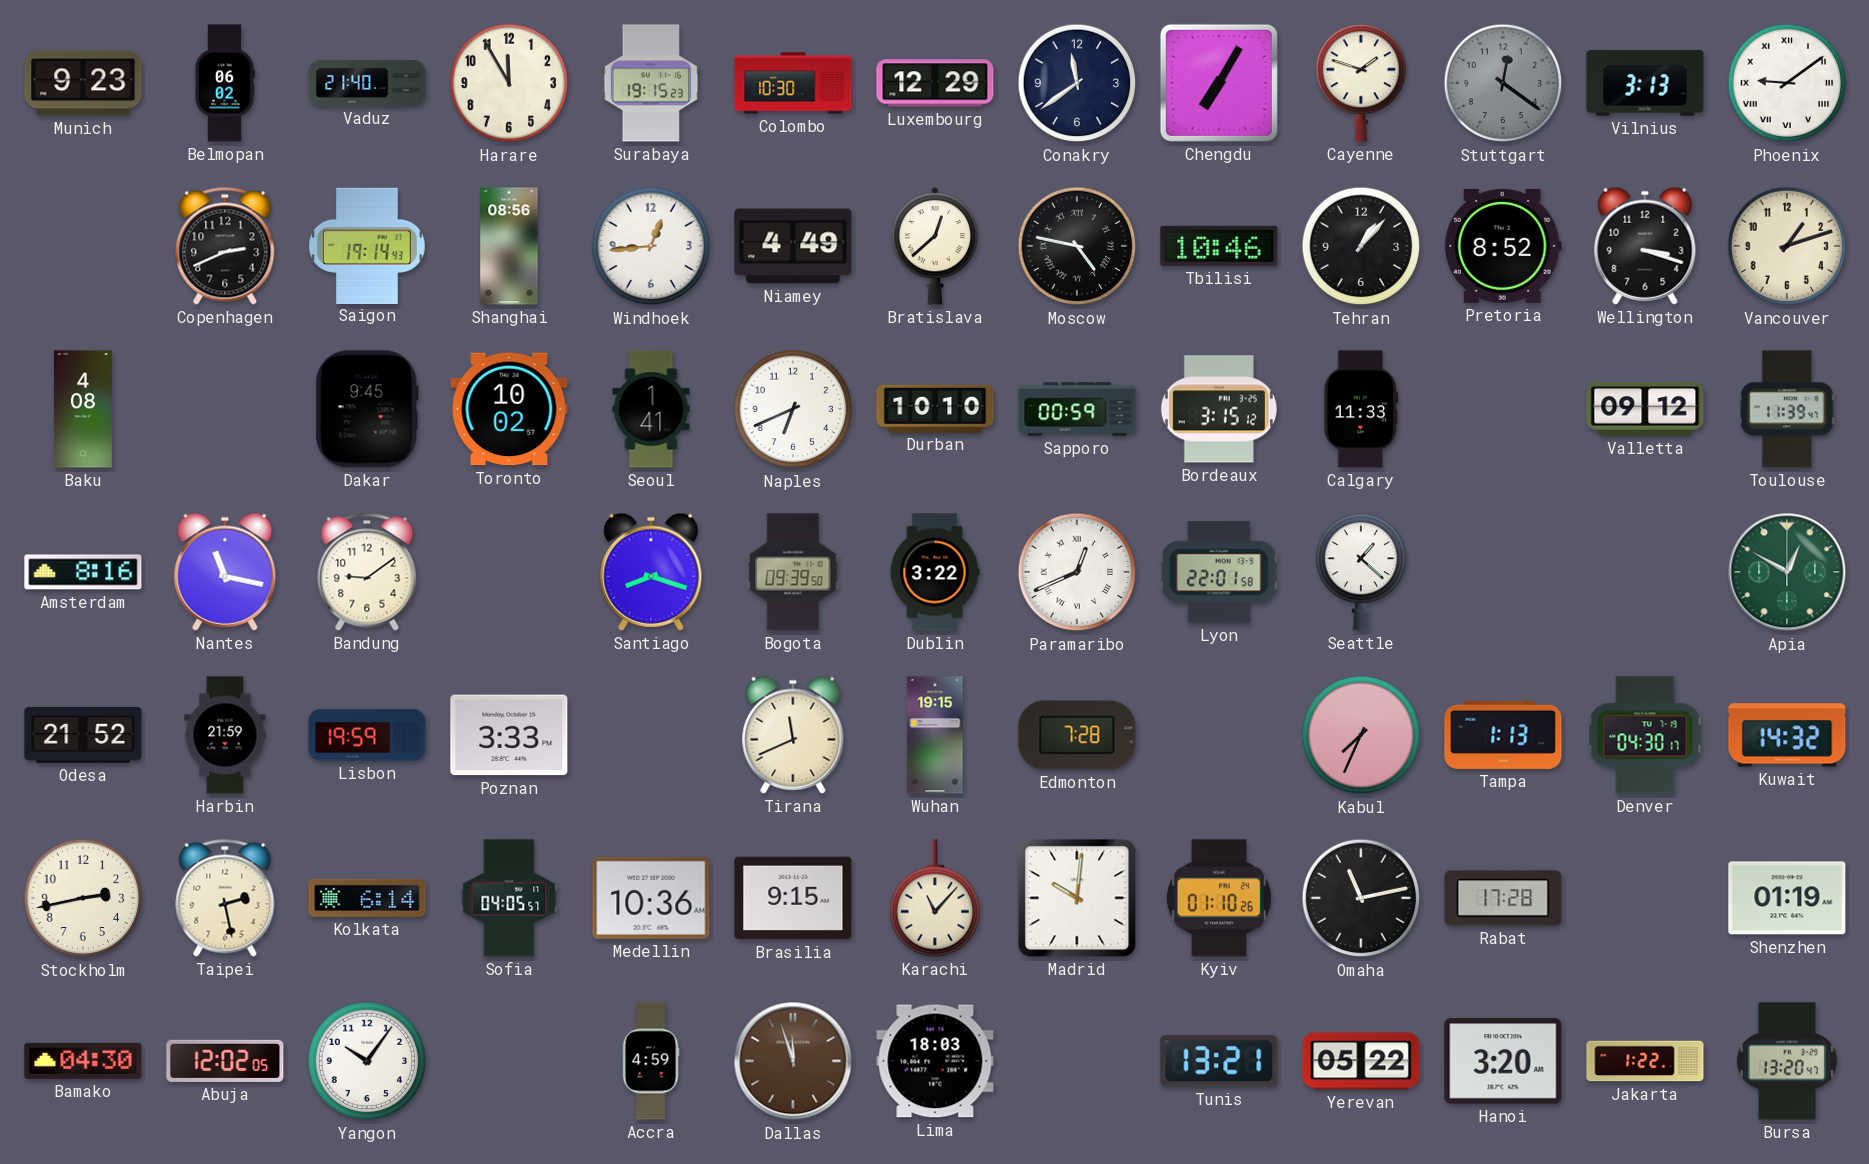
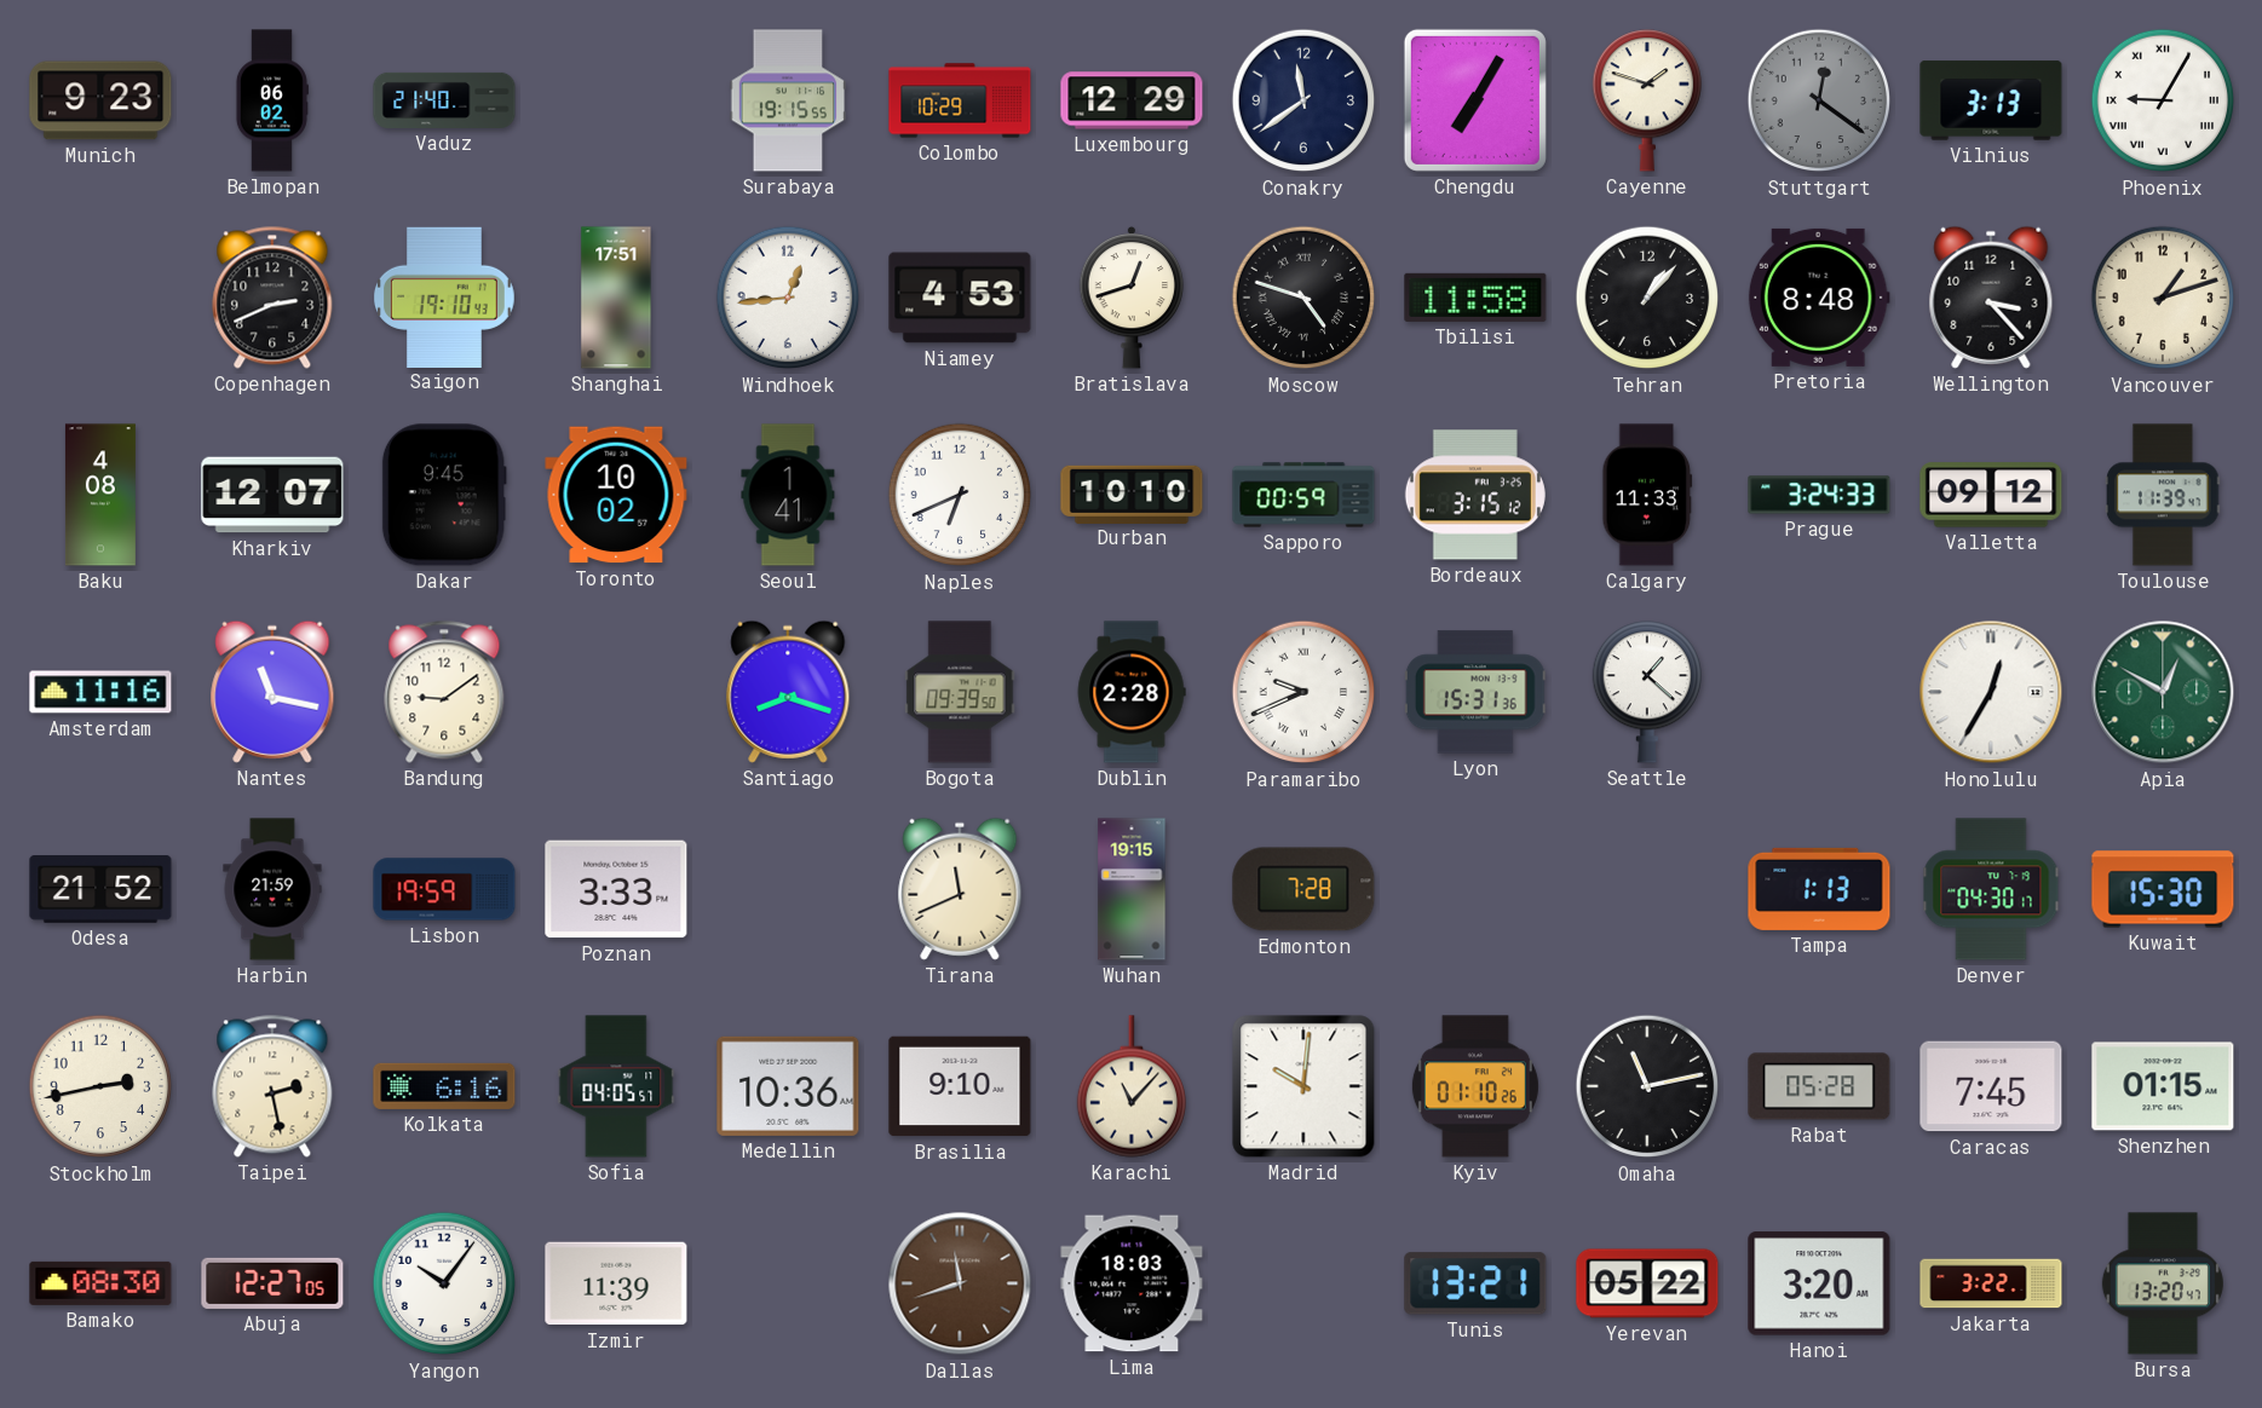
Harare: 11:55 -> none (509, 83)
Surabaya: 19:15:23 -> 19:15:55 (788, 100)
Colombo: 10:30 -> 10:29 (960, 100)
Phoenix: 9:09 -> 9:05 (2163, 100)
Saigon: 19:14 -> 19:10 (444, 296)
Shanghai: 08:56 -> 17:51 (616, 298)
Niamey: 4:49 -> 4:53 (960, 298)
Bratislava: 12:38 -> 12:42 (1132, 298)
Moscow: 4:47 -> 4:48 (1303, 298)
Tbilisi: 10:46 -> 11:58 (1475, 298)
Pretoria: 8:52 -> 8:48 (1819, 298)
Wellington: 3:18 -> 3:23 (1991, 298)
Kharkiv: none -> 12:07 (272, 495)
Prague: none -> 3:24 (1819, 495)
Amsterdam: 8:16 -> 11:16 (100, 692)
Dublin: 3:22 -> 2:28 (1132, 692)
Paramaribo: 12:41 -> 9:41 (1303, 692)
Lyon: 22:01 -> 15:31 (1475, 692)
Honolulu: none -> 12:35 (1991, 692)
Kabul: 7:34 -> none (1361, 735)
Kuwait: 14:32 -> 15:30 (2163, 889)
Kolkata: 6:14 -> 6:16 (444, 1086)
Brasilia: 9:15 -> 9:10 (960, 1086)
Rabat: 17:28 -> 05:28 (1819, 1086)
Caracas: none -> 7:45 (1991, 1086)
Shenzhen: 01:19 -> 01:15 (2163, 1086)
Bamako: 04:30 -> 08:30 (100, 1283)
Abuja: 12:02 -> 12:27 (272, 1283)
Izmir: none -> 11:39 (616, 1283)
Accra: 4:59 -> none (651, 1061)
Dallas: 11:57 -> 11:42 (960, 1283)
Jakarta: 1:22 -> 3:22 (1991, 1283)
